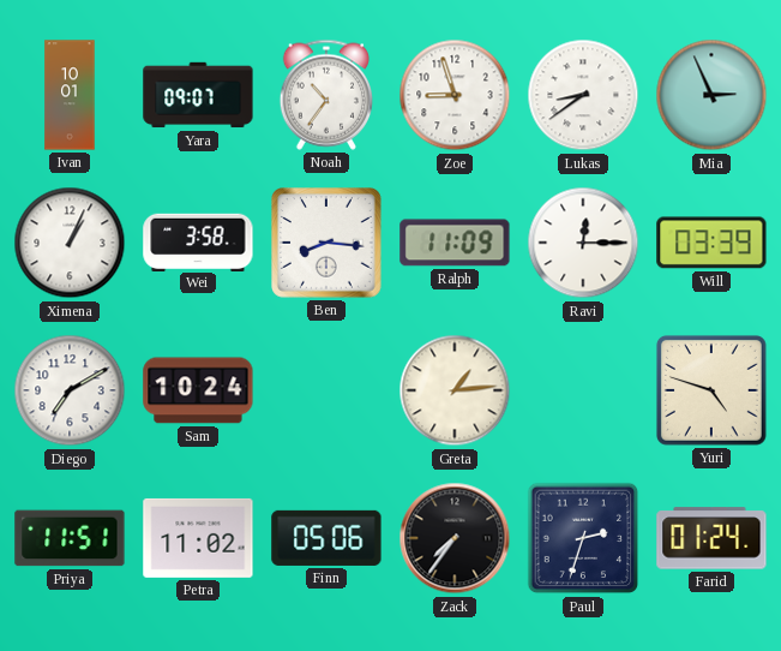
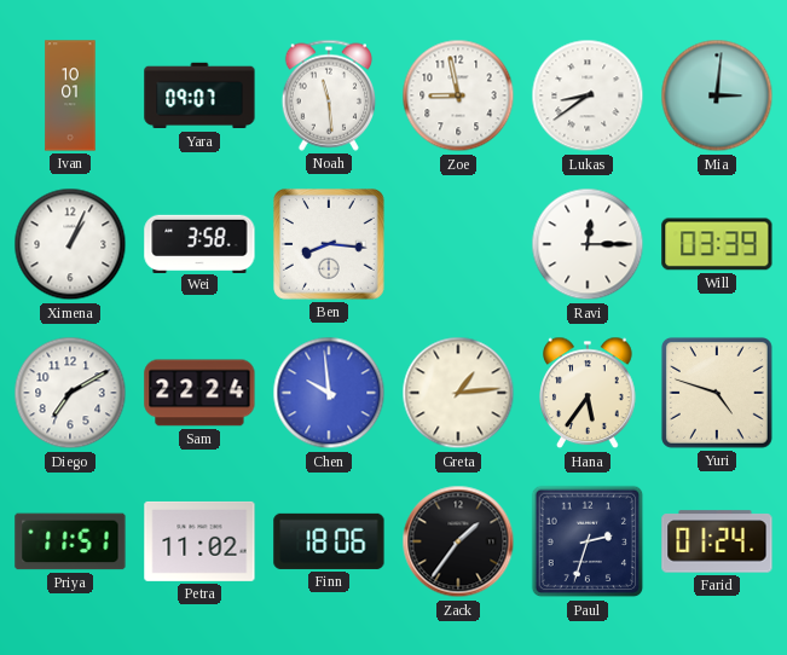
Noah: 10:36 -> 11:29 (328, 95)
Zoe: 8:57 -> 8:58 (458, 95)
Mia: 2:56 -> 3:01 (717, 95)
Ralph: 11:09 -> none (455, 243)
Sam: 10:24 -> 22:24 (199, 393)
Chen: none -> 9:59 (329, 393)
Hana: none -> 5:36 (588, 393)
Finn: 05:06 -> 18:06 (329, 541)
Zack: 7:36 -> 1:36 (458, 541)
